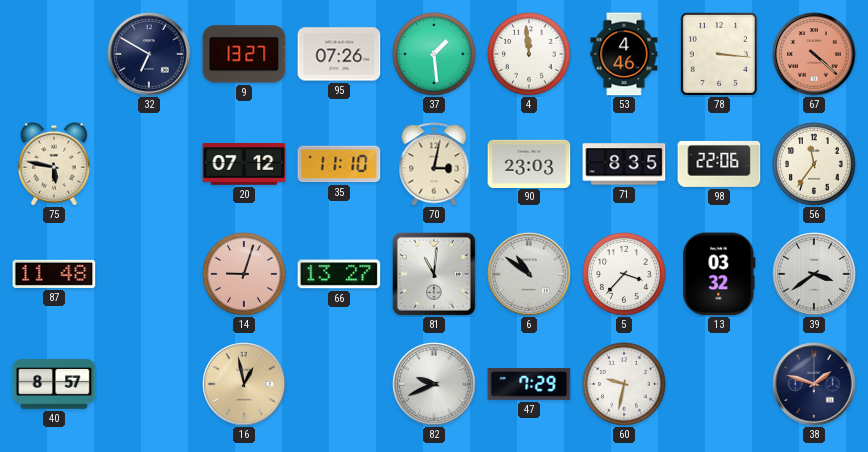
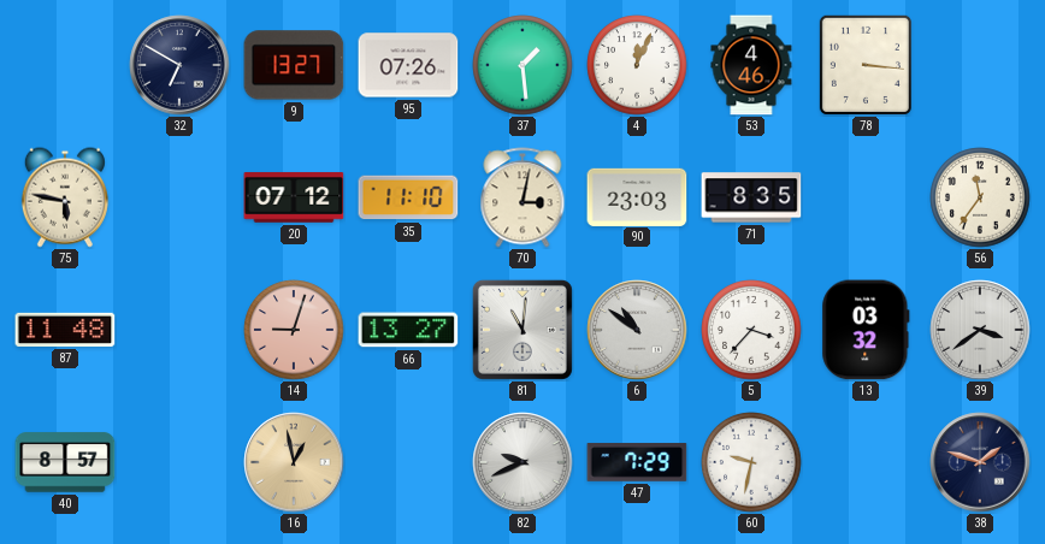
4: 11:59 -> 12:04 (637, 65)
67: 4:22 -> none (814, 54)
98: 22:06 -> none (719, 164)
